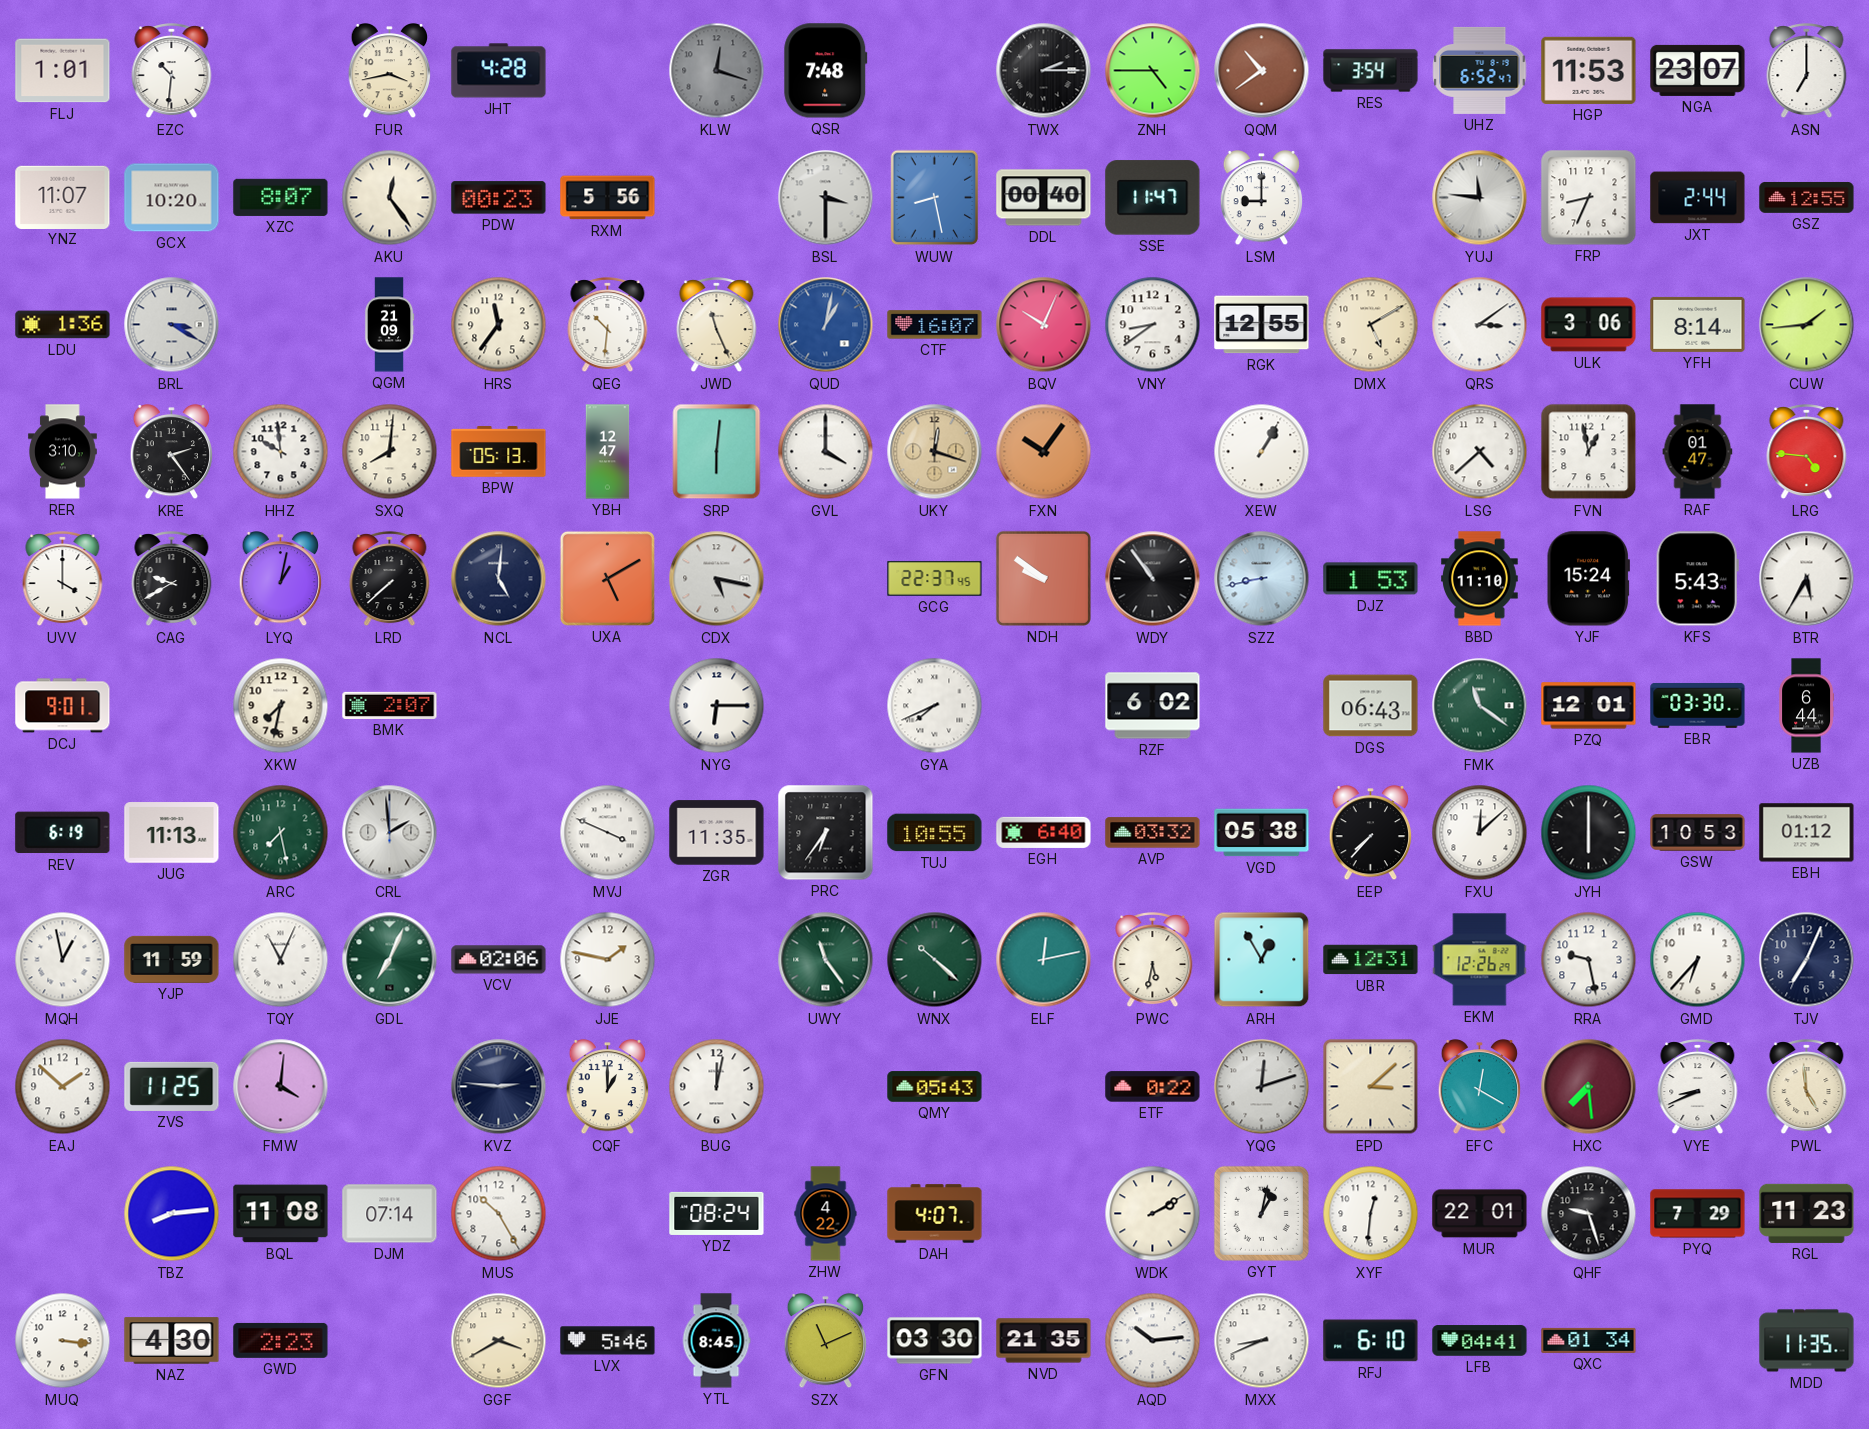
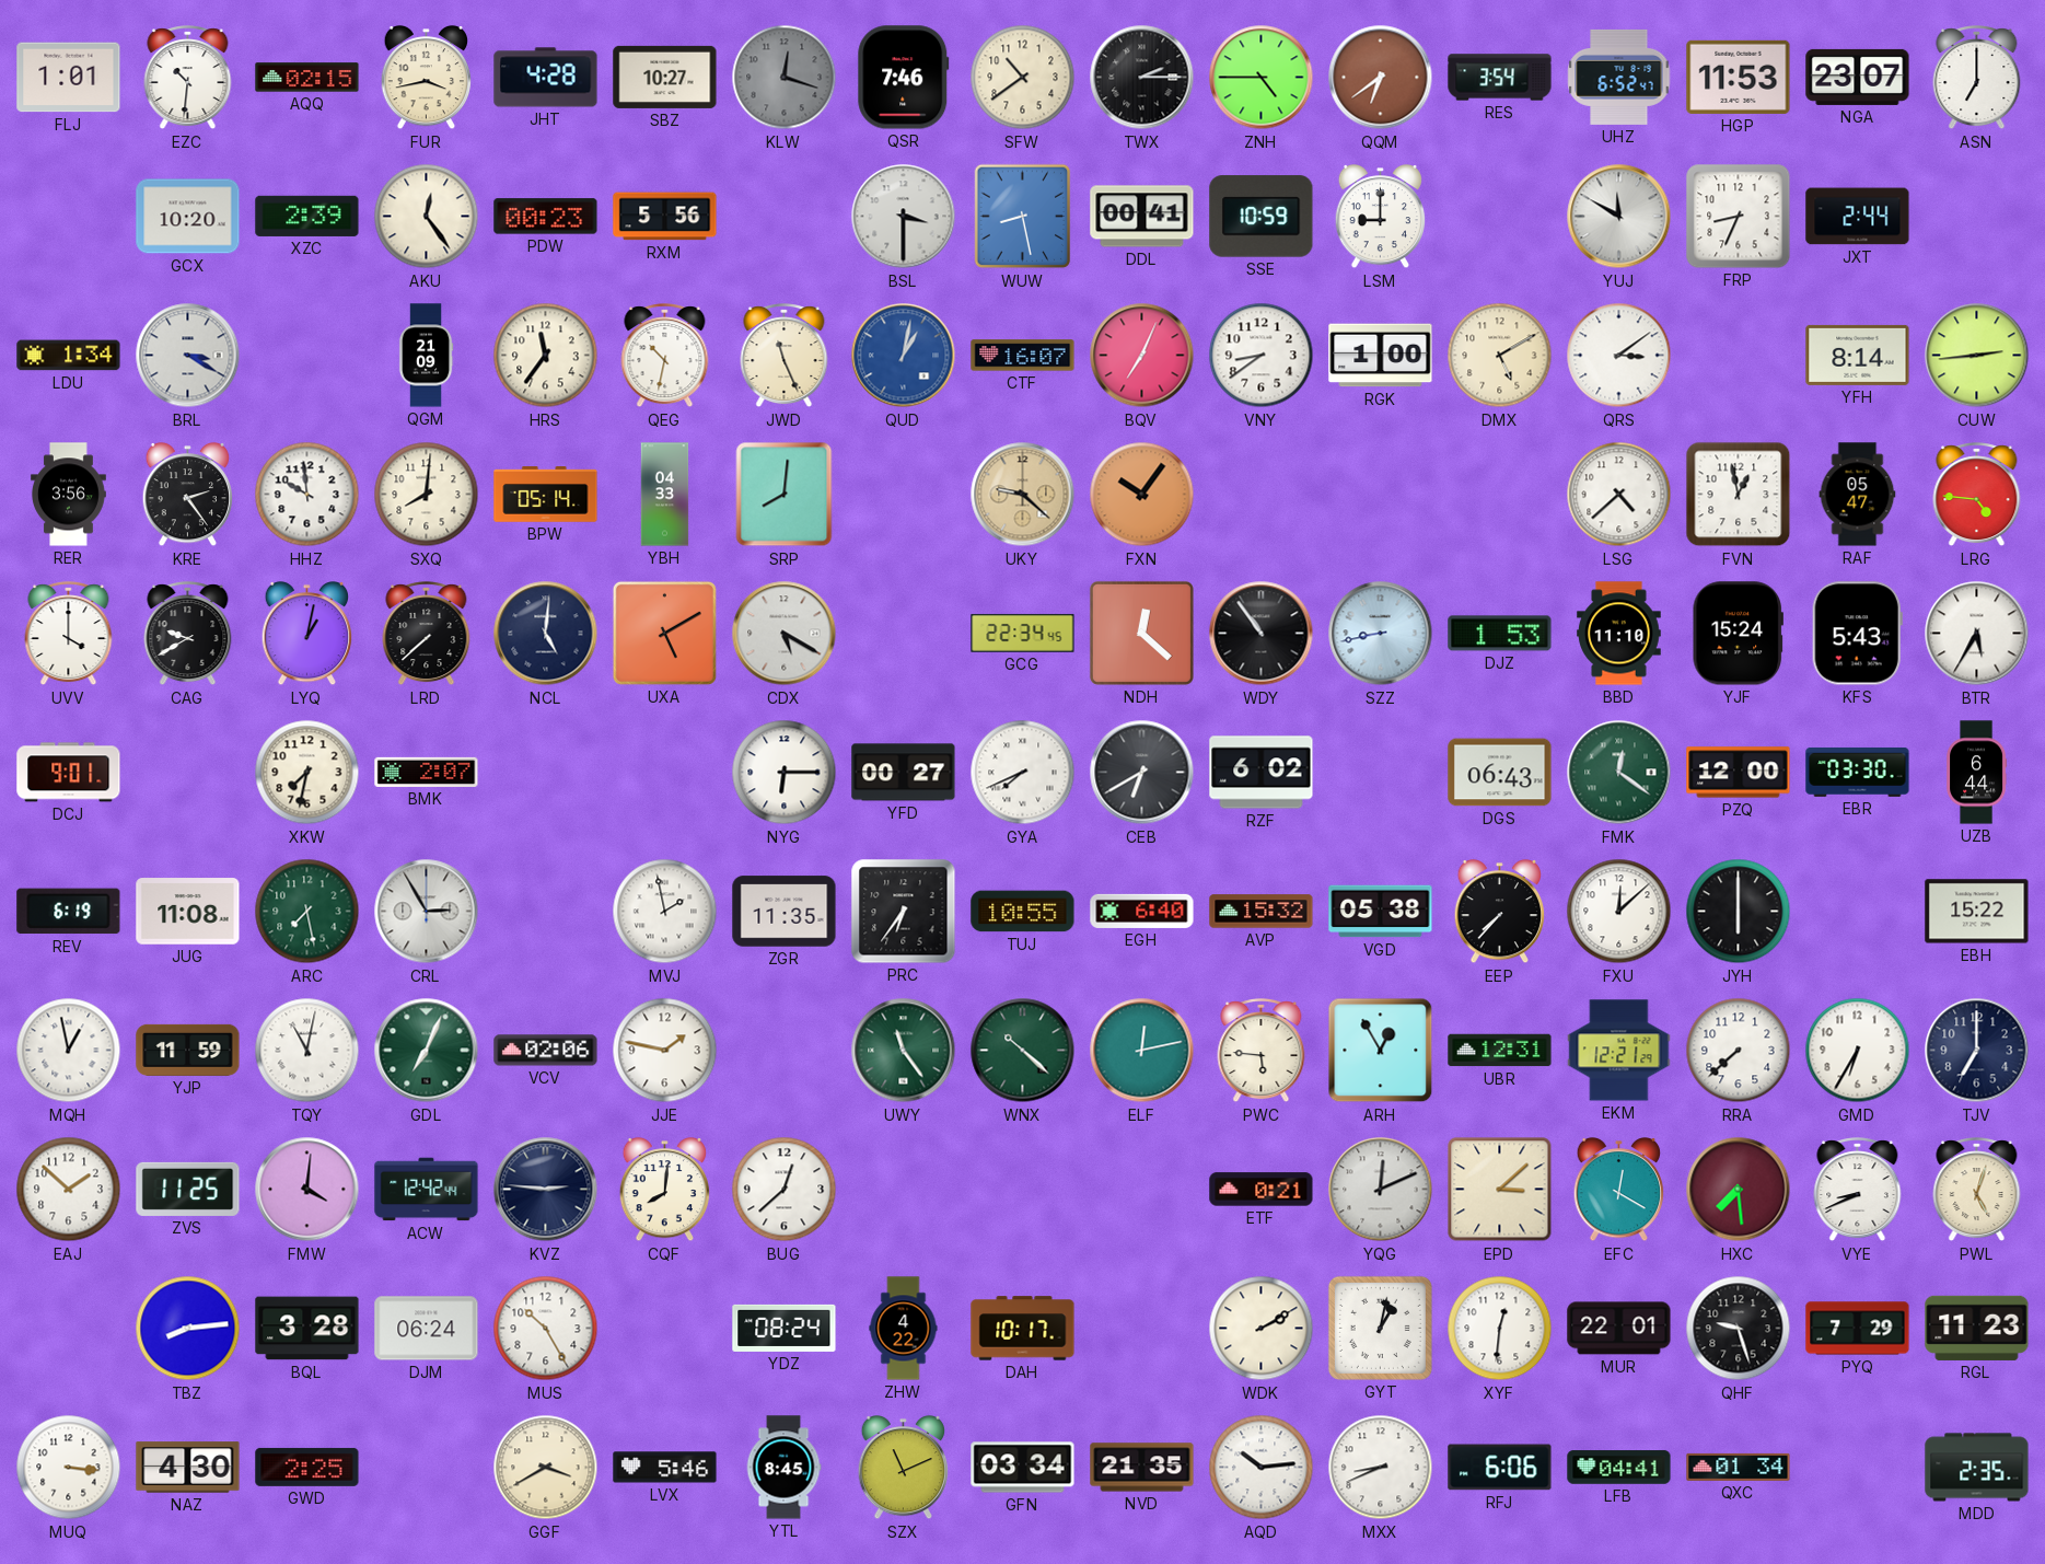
AQQ: none -> 02:15 (307, 78)
SBZ: none -> 10:27 (665, 77)
QSR: 7:48 -> 7:46 (904, 78)
SFW: none -> 10:39 (1023, 78)
QQM: 10:39 -> 6:39 (1381, 78)
YNZ: 11:07 -> none (63, 197)
XZC: 8:07 -> 2:39 (307, 216)
DDL: 00:40 -> 00:41 (1142, 217)
SSE: 11:47 -> 10:59 (1262, 217)
YUJ: 11:46 -> 11:50 (1619, 217)
GSZ: 12:55 -> none (1807, 197)
LDU: 1:36 -> 1:34 (69, 356)
QEG: 10:31 -> 10:32 (665, 356)
BQV: 10:04 -> 7:04 (1142, 356)
RGK: 12:55 -> 1:00 (1381, 356)
ULK: 3:06 -> none (1589, 325)
CUW: 1:44 -> 2:44 (1977, 356)
RER: 3:10 -> 3:56 (69, 495)
BPW: 05:13 -> 05:14 (546, 495)
YBH: 12:47 -> 04:33 (665, 495)
SRP: 6:01 -> 8:01 (785, 495)
GVL: 4:00 -> none (826, 452)
UKY: 12:18 -> 9:22 (1023, 495)
XEW: 1:05 -> none (1262, 452)
RAF: 01:47 -> 05:47 (1858, 495)
CDX: 5:17 -> 5:20 (785, 634)
GCG: 22:37 -> 22:34 (1023, 634)
NDH: 9:51 -> 12:22 (1141, 633)
YFD: none -> 00:27 (904, 773)
CEB: none -> 6:40 (1142, 773)
FMK: 11:21 -> 12:21 (1619, 773)
PZQ: 12:01 -> 12:00 (1739, 773)
JUG: 11:13 -> 11:08 (188, 912)
CRL: 1:59 -> 2:55 (427, 912)
MVJ: 3:49 -> 1:58 (665, 912)
AVP: 03:32 -> 15:32 (1262, 912)
GSW: 10:53 -> none (1698, 833)
EBH: 01:12 -> 15:22 (1977, 912)
TQY: 11:04 -> 11:02 (307, 1051)
PWC: 5:32 -> 5:46 (1262, 1051)
EKM: 12:26 -> 12:21 (1619, 1051)
RRA: 9:28 -> 7:38 (1739, 1051)
GMD: 6:37 -> 6:35 (1858, 1051)
TJV: 7:04 -> 7:00 (1977, 1051)
ACW: none -> 12:42 (427, 1190)
CQF: 1:00 -> 8:01 (665, 1191)
BUG: 12:02 -> 12:38 (785, 1190)
QMY: 05:43 -> none (935, 1087)
ETF: 0:22 -> 0:21 (1262, 1190)
YQG: 12:12 -> 12:11 (1381, 1190)
PWL: 4:59 -> 5:03 (1977, 1190)
BQL: 11:08 -> 3:28 (307, 1329)
DJM: 07:14 -> 06:24 (427, 1329)
DAH: 4:07 -> 10:17 (1023, 1329)
GWD: 2:23 -> 2:25 (307, 1467)
GFN: 03:30 -> 03:34 (1023, 1468)
RFJ: 6:10 -> 6:06 (1500, 1468)
MDD: 11:35 -> 2:35 (1977, 1468)
